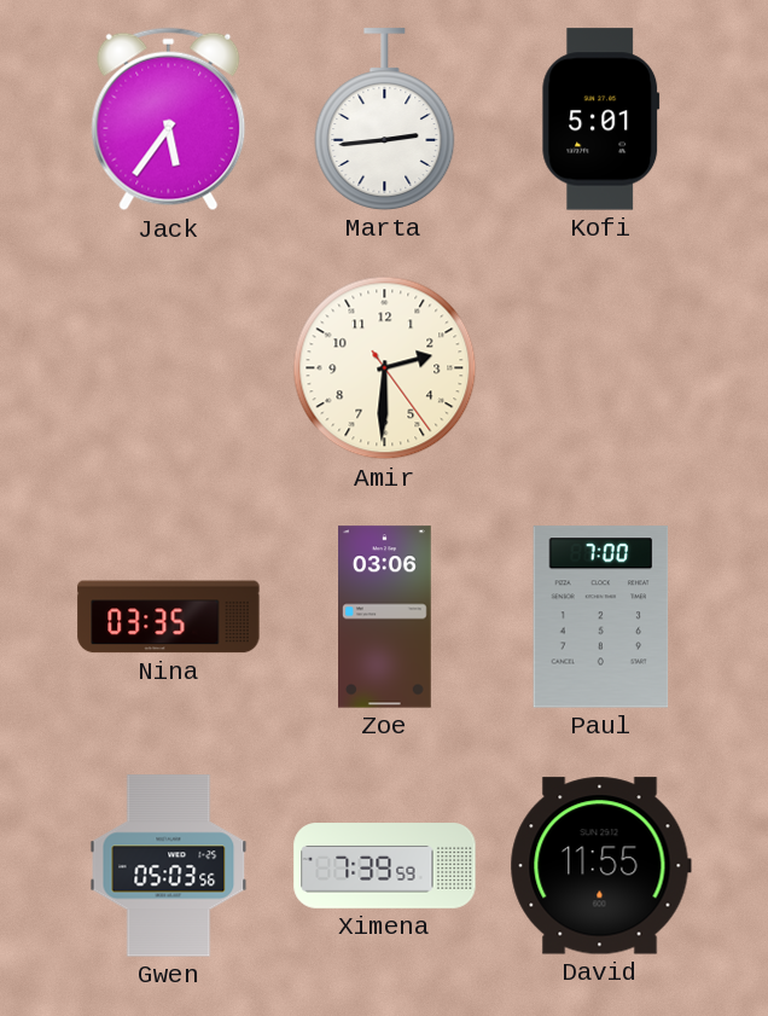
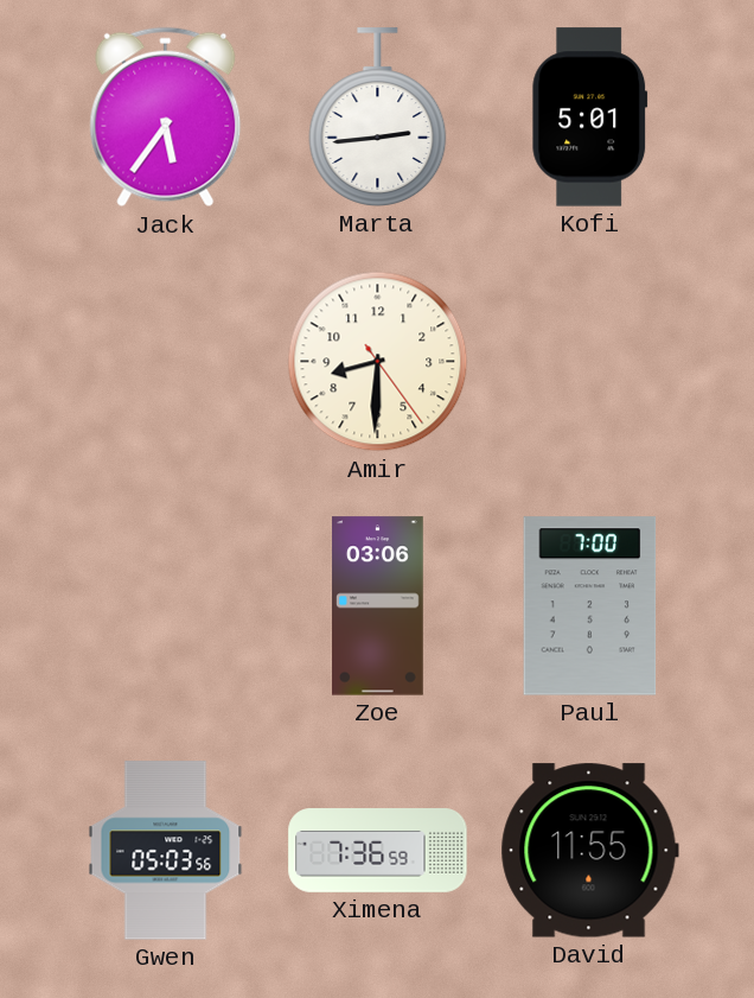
Amir: 2:30 -> 8:30 (378, 362)
Nina: 03:35 -> none (169, 617)
Ximena: 7:39 -> 7:36 (378, 851)
